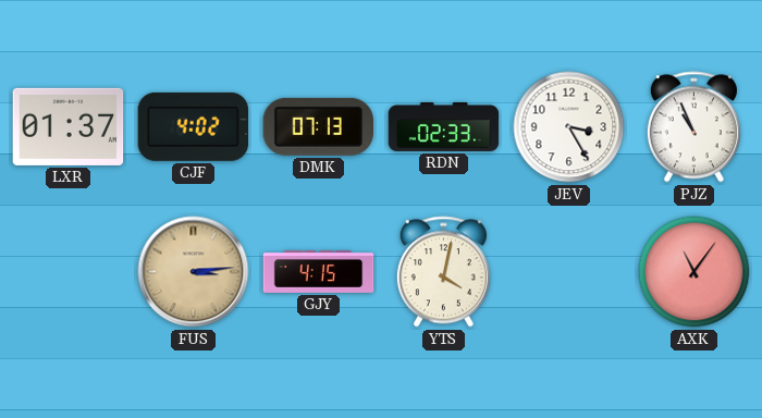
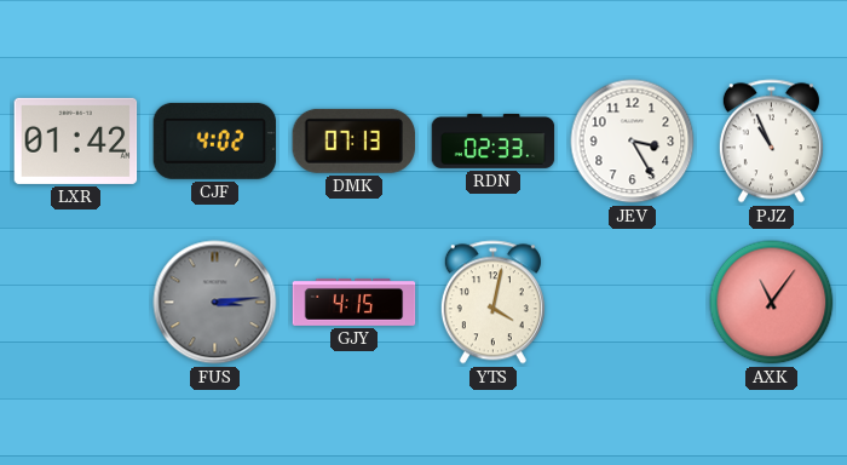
LXR: 01:37 -> 01:42 (76, 140)
FUS dial: champagne -> grey (215, 303)
